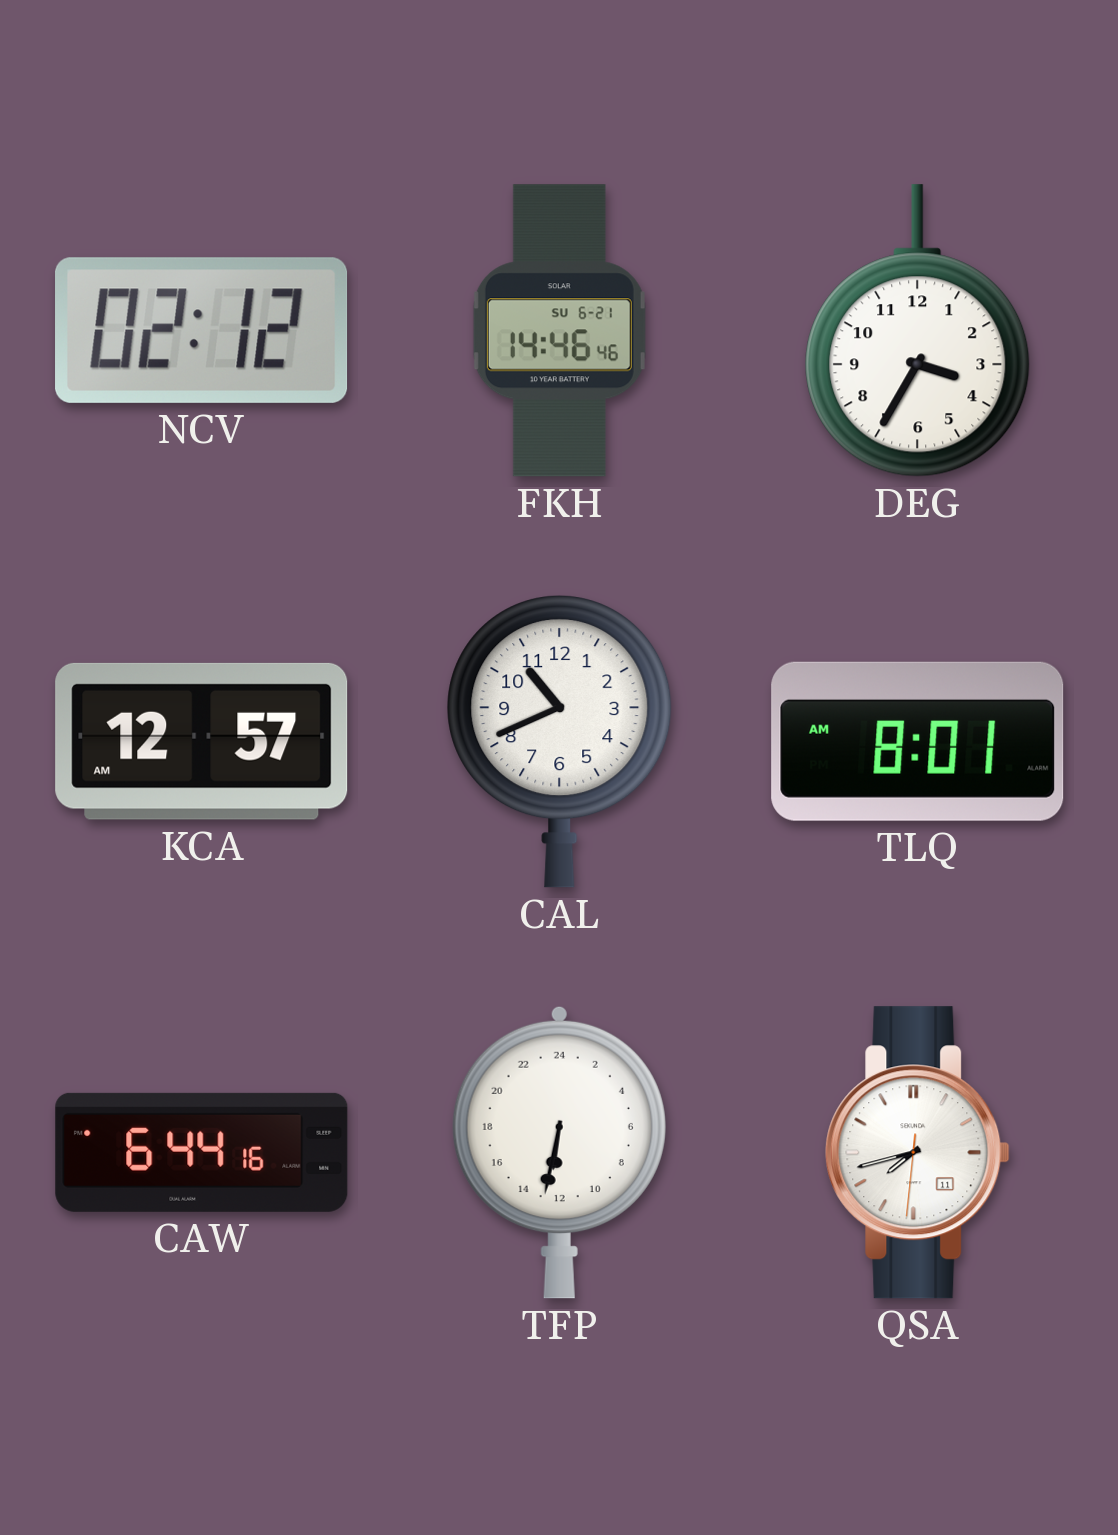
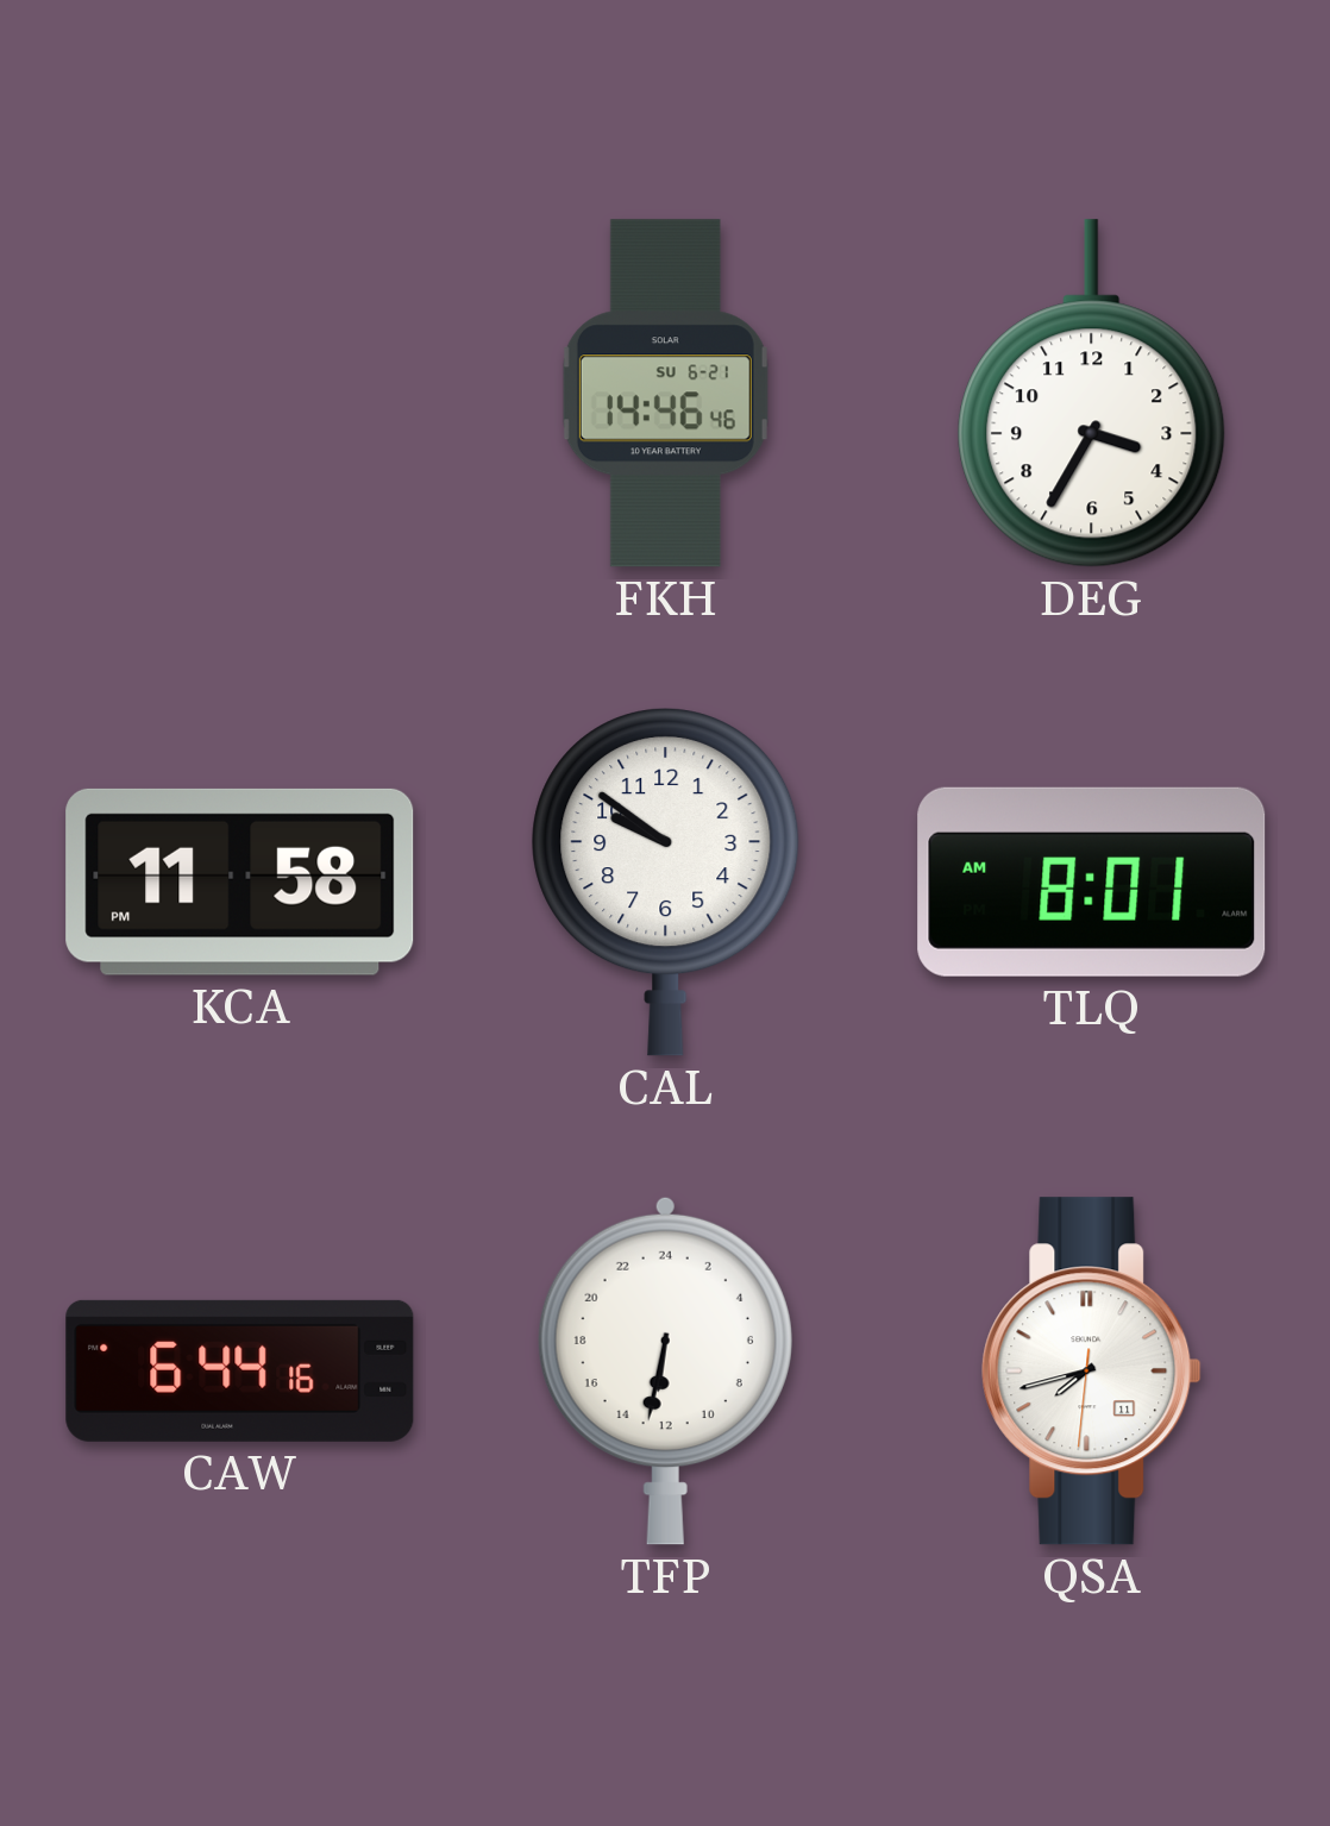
NCV: 02:12 -> none (202, 330)
KCA: 12:57 -> 11:58 (240, 881)
CAL: 10:41 -> 9:51 (666, 883)
